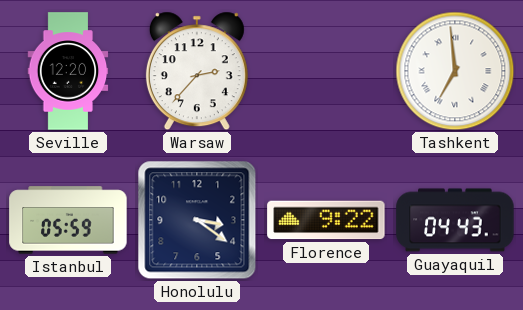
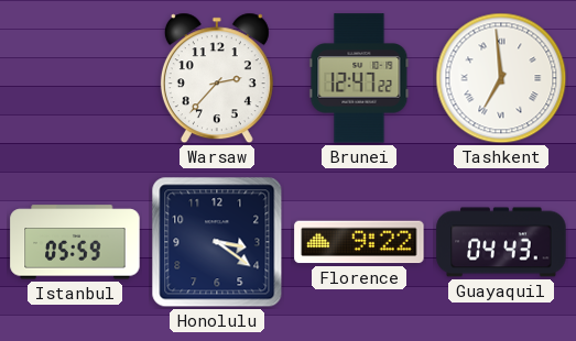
Seville: 12:20 -> none (68, 71)
Brunei: none -> 12:47 (359, 78)
